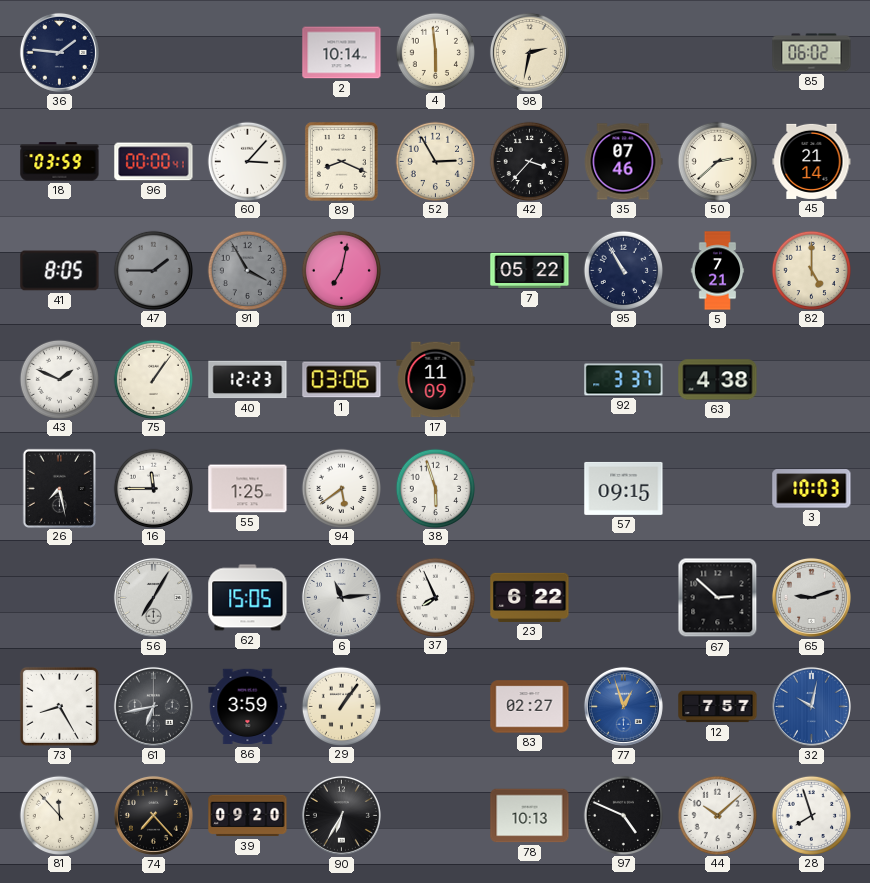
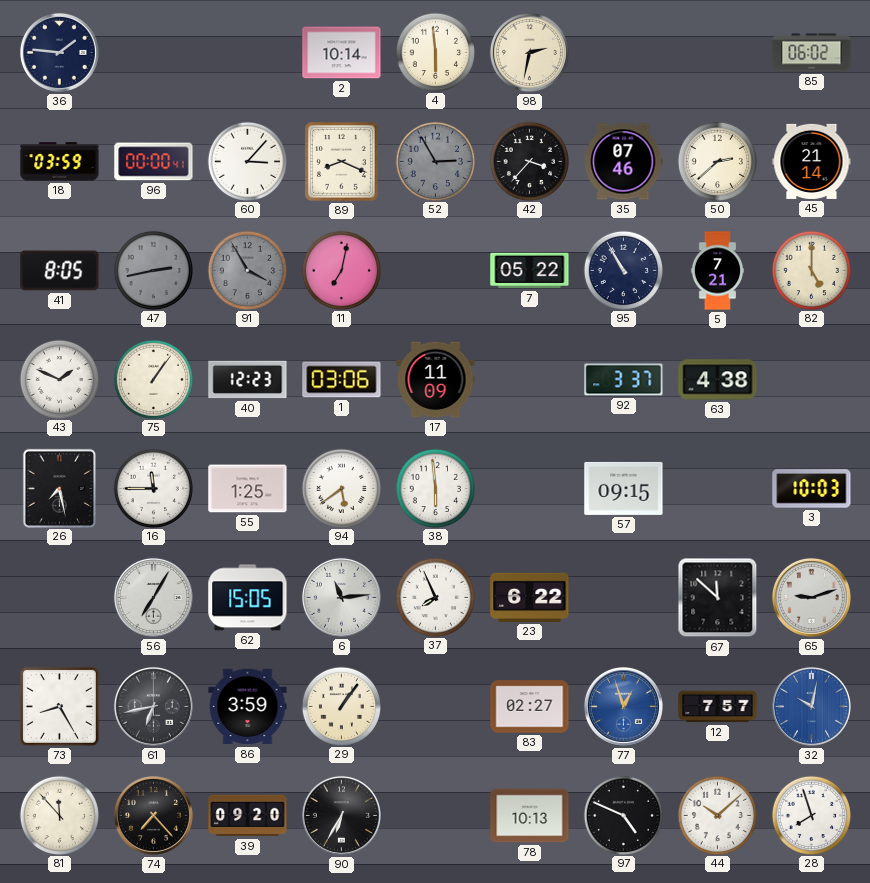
52 dial: cream -> grey (435, 161)
47: 1:45 -> 2:43 (153, 270)
38: 5:57 -> 5:59 (435, 488)
67: 2:52 -> 11:52 (718, 598)
